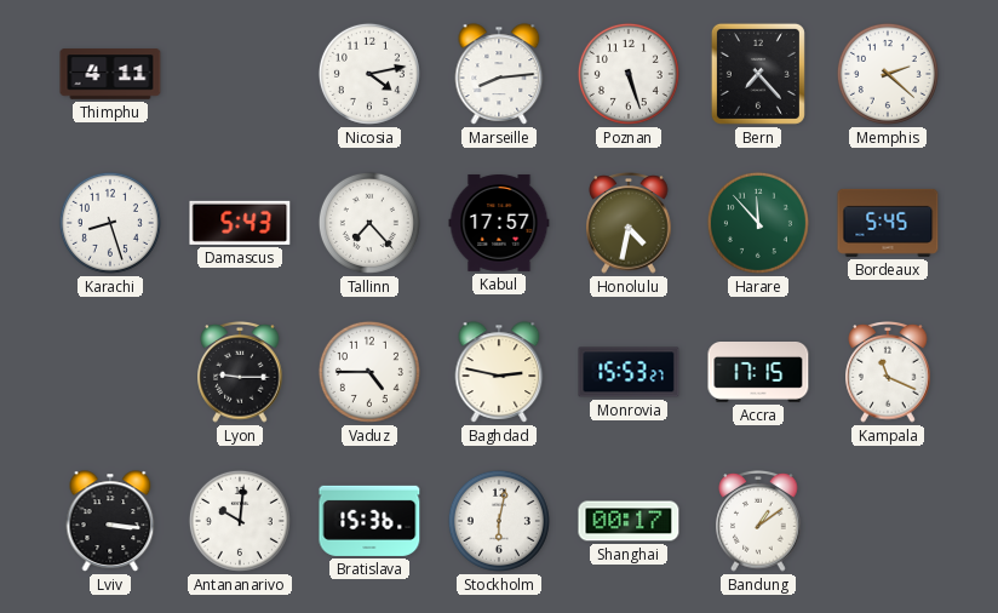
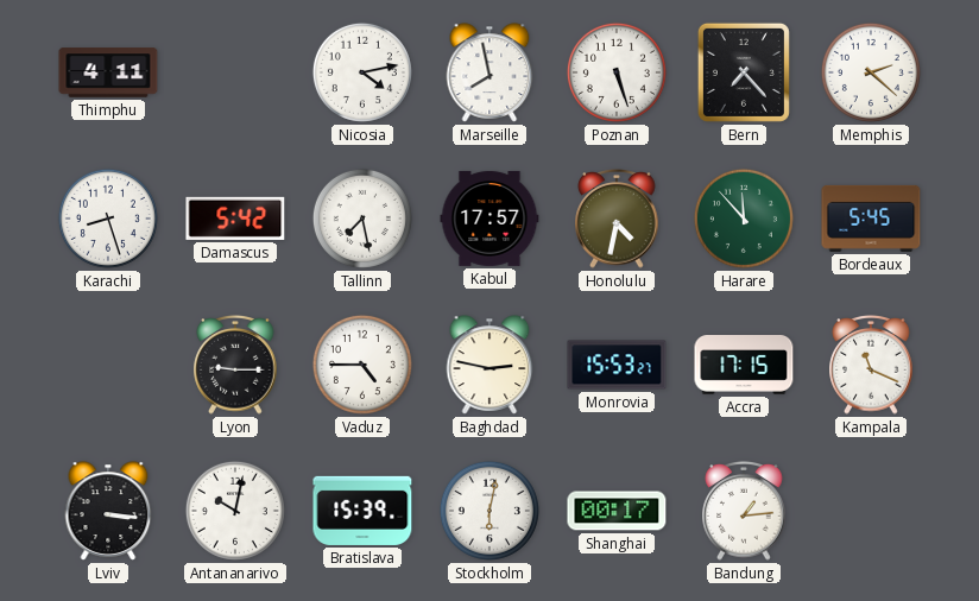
Marseille: 8:14 -> 7:58 (489, 72)
Damascus: 5:43 -> 5:42 (235, 219)
Tallinn: 7:23 -> 7:28 (362, 219)
Antananarivo: 10:01 -> 10:02 (235, 511)
Bratislava: 15:36 -> 15:39 (362, 511)
Bandung: 1:09 -> 1:14 (744, 512)
